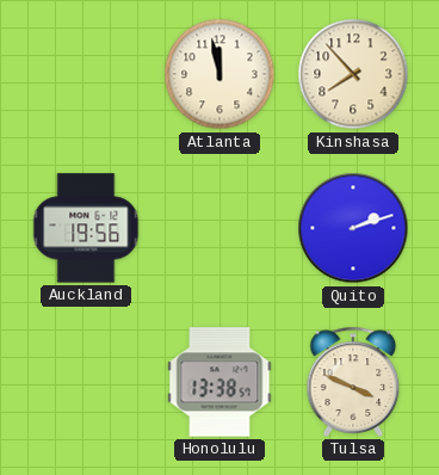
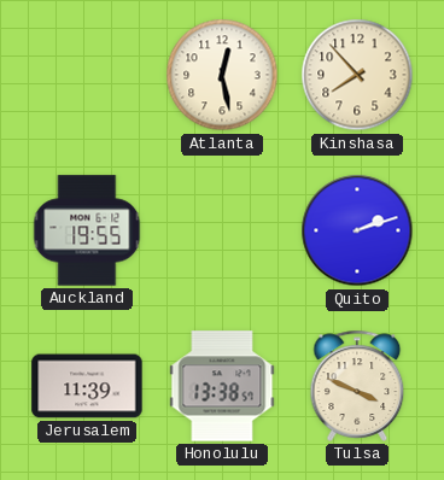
Atlanta: 11:58 -> 12:28 (222, 75)
Auckland: 19:56 -> 19:55 (87, 230)
Jerusalem: none -> 11:39 (87, 386)
